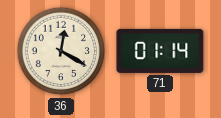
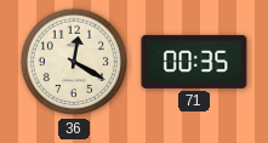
71: 01:14 -> 00:35 (194, 62)
